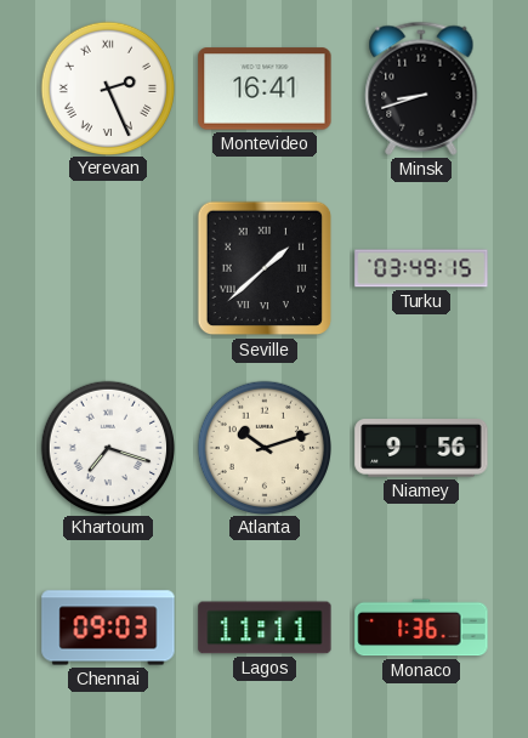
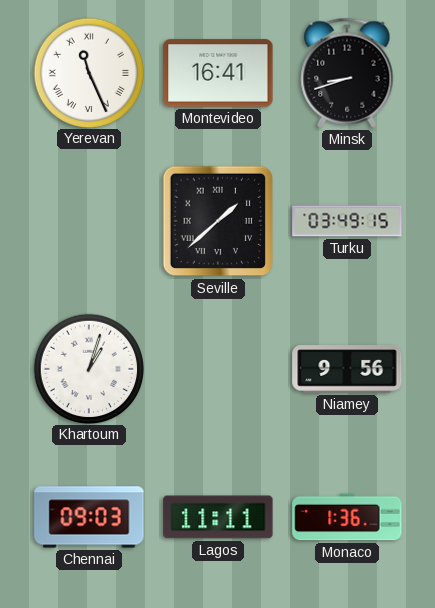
Yerevan: 2:26 -> 11:26 (89, 72)
Khartoum: 7:18 -> 1:03 (89, 368)
Atlanta: 10:12 -> none (265, 447)
